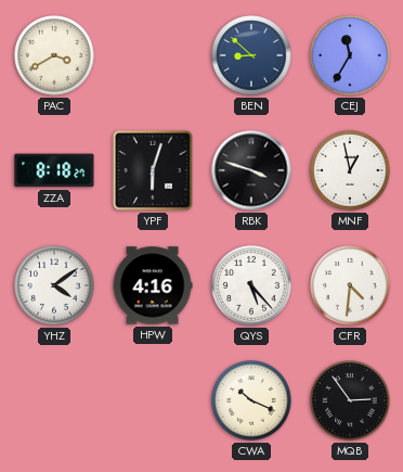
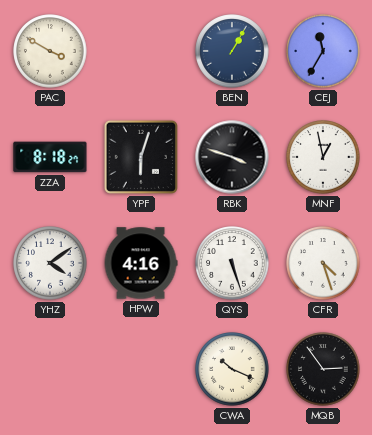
PAC: 3:40 -> 3:50 (50, 51)
BEN: 8:52 -> 1:05 (232, 51)
QYS: 5:23 -> 5:27 (232, 263)
CFR: 4:31 -> 4:27 (323, 263)
